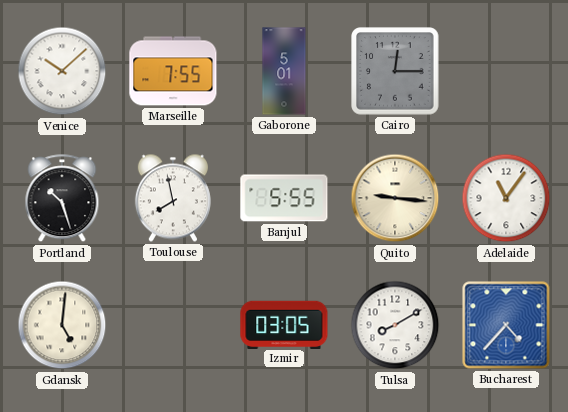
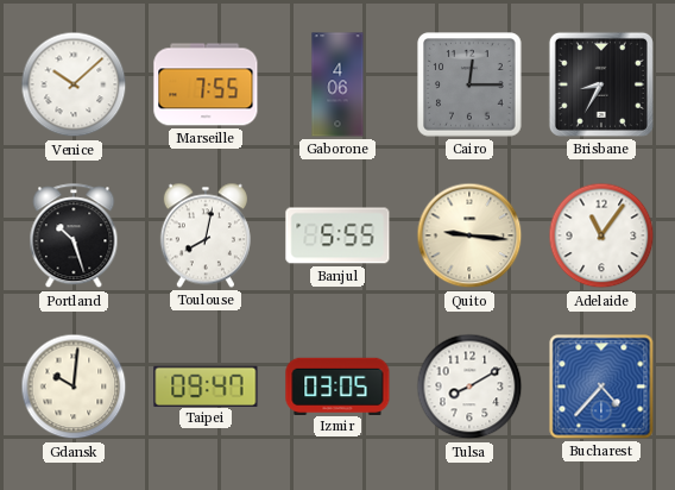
Gaborone: 5:01 -> 4:06 (337, 84)
Brisbane: none -> 8:35 (601, 84)
Toulouse: 7:58 -> 8:02 (206, 235)
Gdansk: 5:01 -> 10:01 (74, 387)
Taipei: none -> 09:47 (206, 385)
